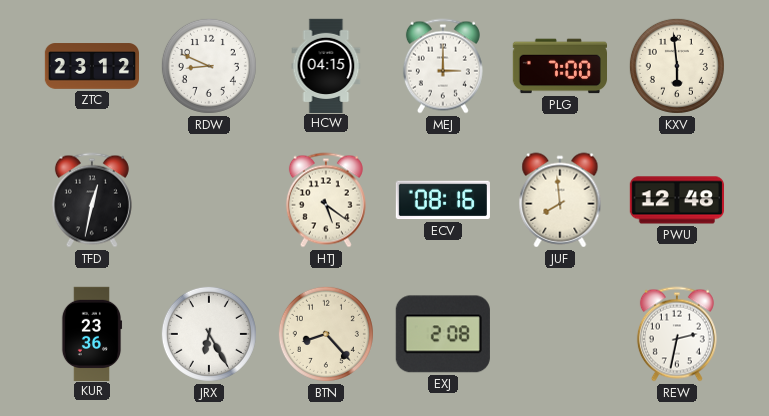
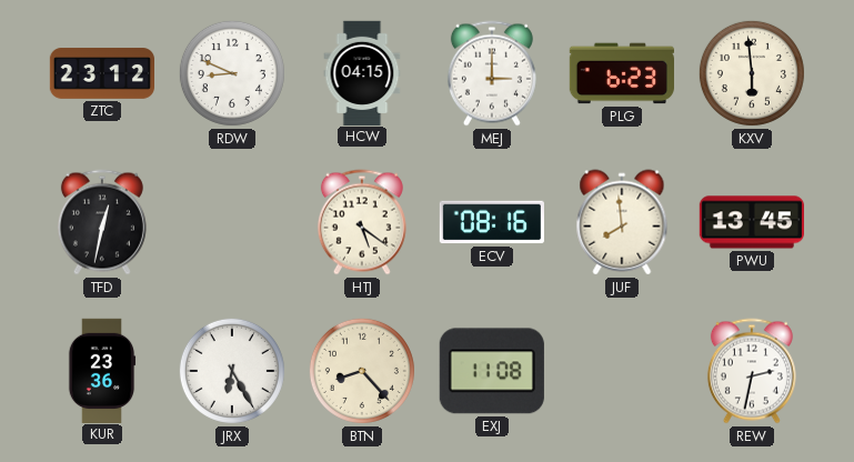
PLG: 7:00 -> 6:23 (621, 73)
PWU: 12:48 -> 13:45 (751, 222)
EXJ: 2:08 -> 11:08 (492, 371)
